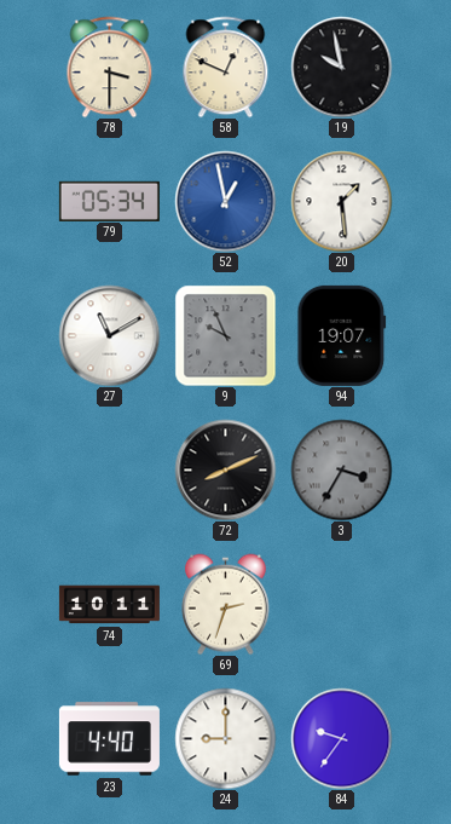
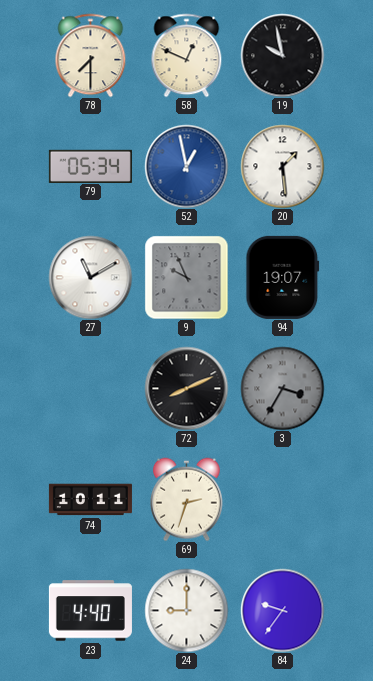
78: 3:30 -> 7:30 (91, 55)
